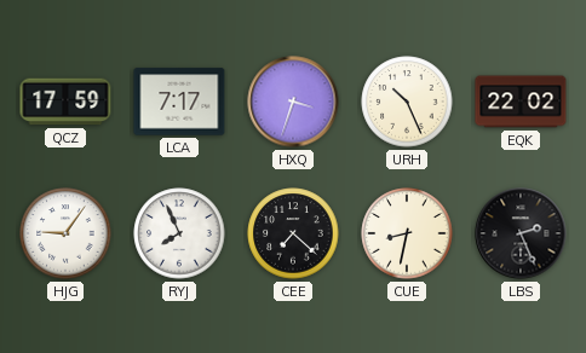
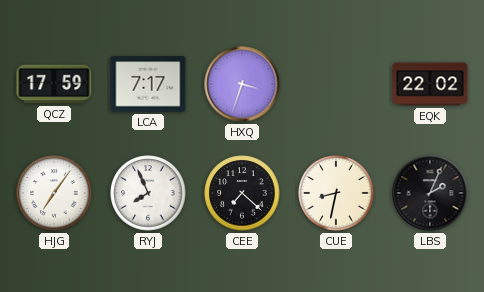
URH: 10:26 -> none (407, 102)
HJG: 9:06 -> 7:06 (54, 193)
LBS: 2:26 -> 2:04 (430, 193)
